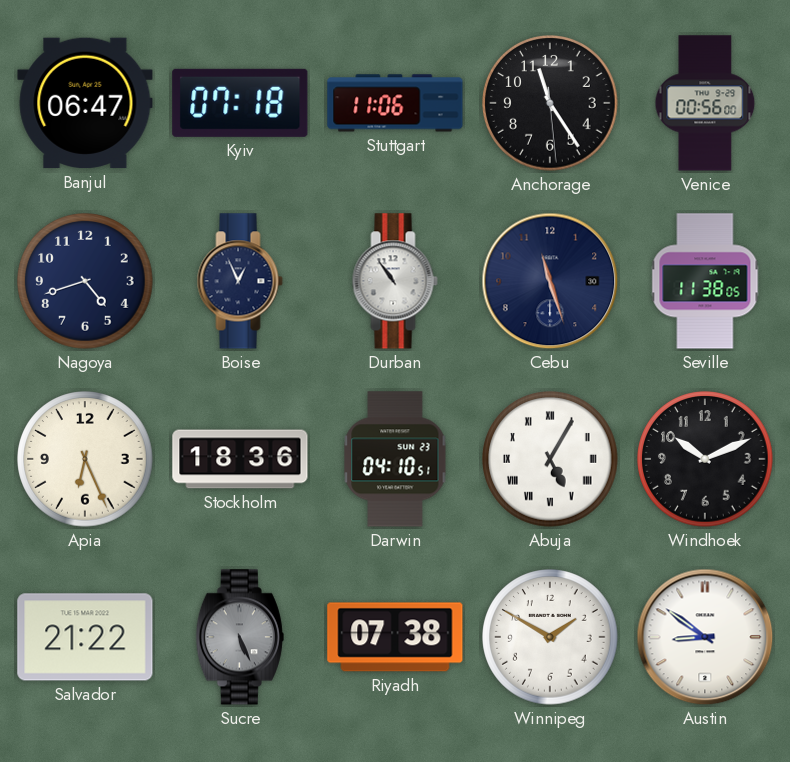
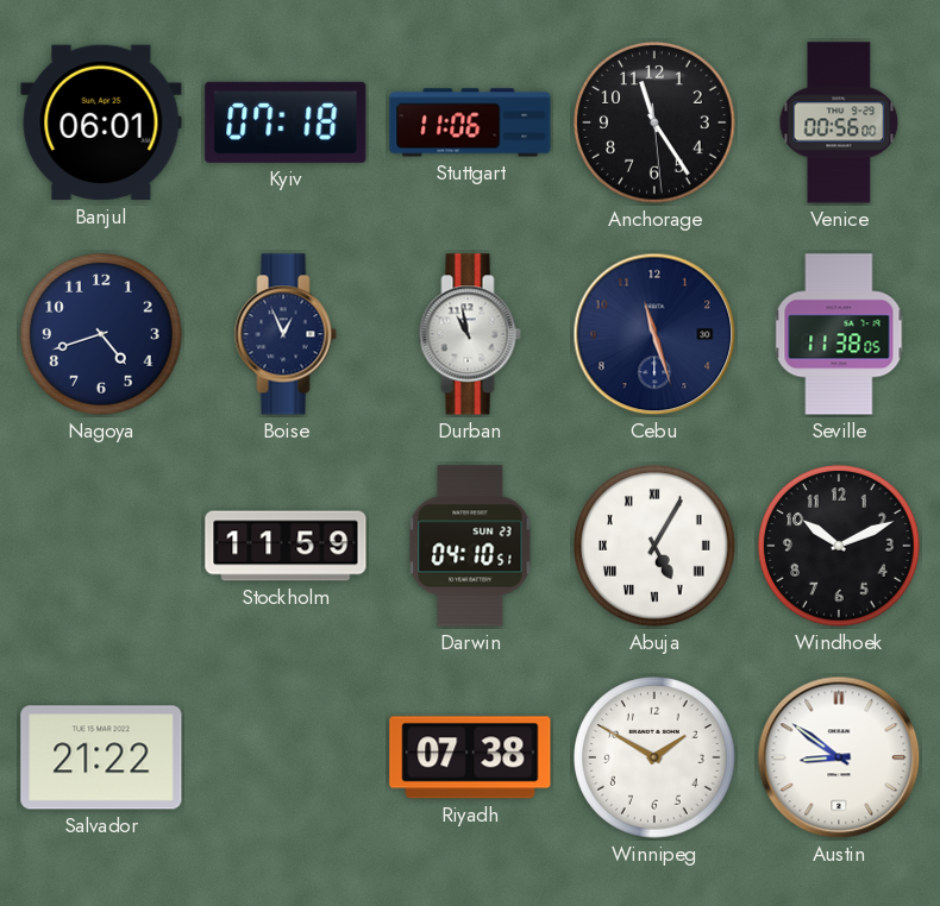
Banjul: 06:47 -> 06:01 (101, 122)
Durban: 10:54 -> 10:58 (470, 334)
Apia: 6:26 -> none (85, 459)
Stockholm: 18:36 -> 11:59 (286, 546)
Sucre: 5:26 -> none (240, 637)
